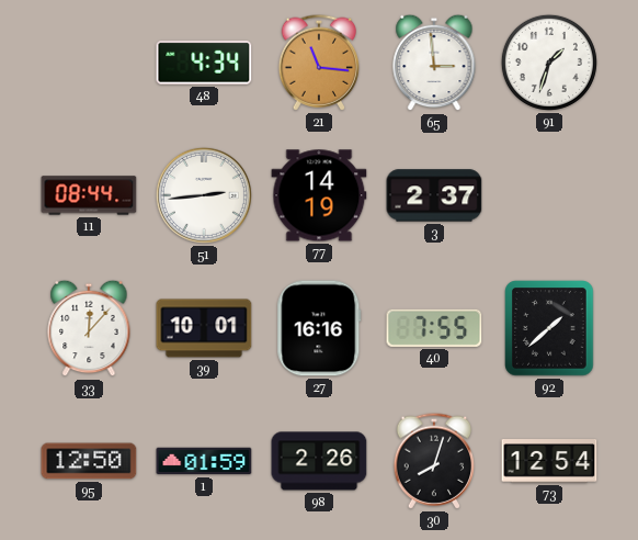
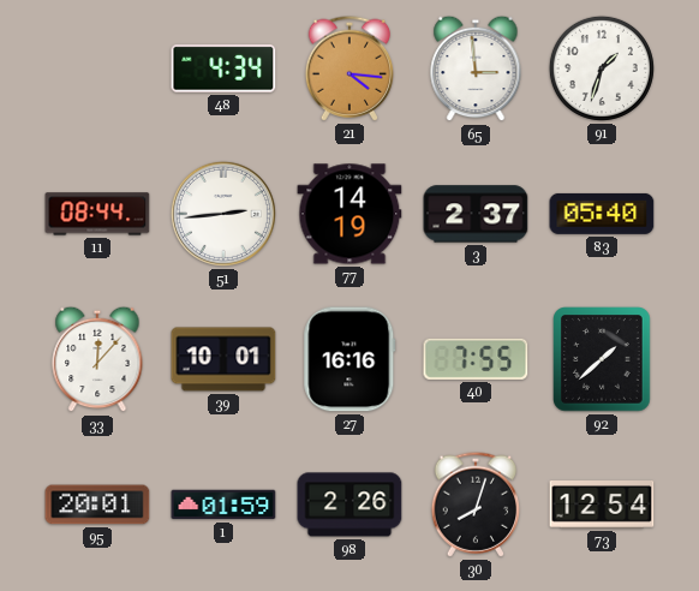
21: 11:16 -> 4:16 (349, 68)
83: none -> 05:40 (602, 214)
95: 12:50 -> 20:01 (97, 505)
